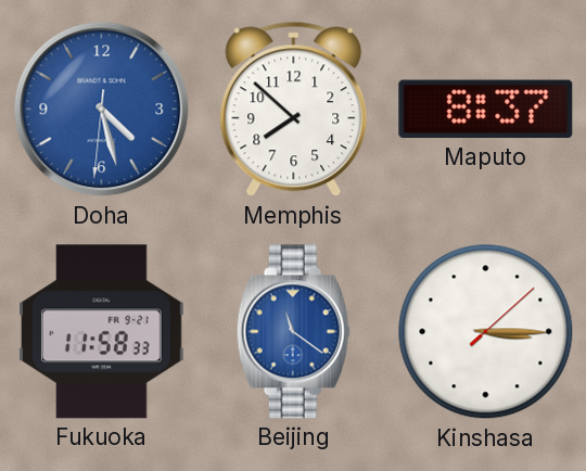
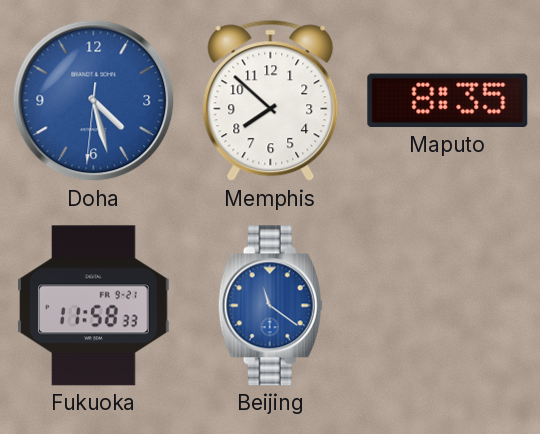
Maputo: 8:37 -> 8:35 (448, 101)
Kinshasa: 3:15 -> none (486, 332)
